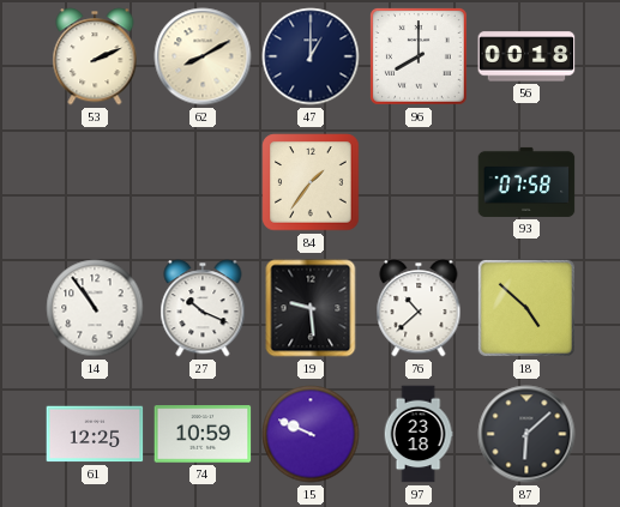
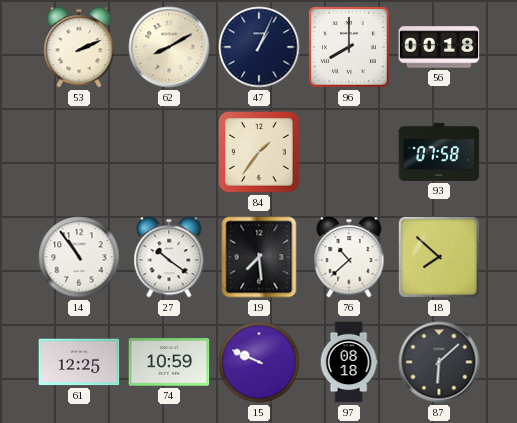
47: 1:00 -> 1:04 (259, 47)
27: 10:19 -> 10:21 (169, 257)
19: 9:29 -> 7:29 (259, 257)
18: 4:52 -> 7:52 (439, 257)
97: 23:18 -> 08:18 (349, 362)
